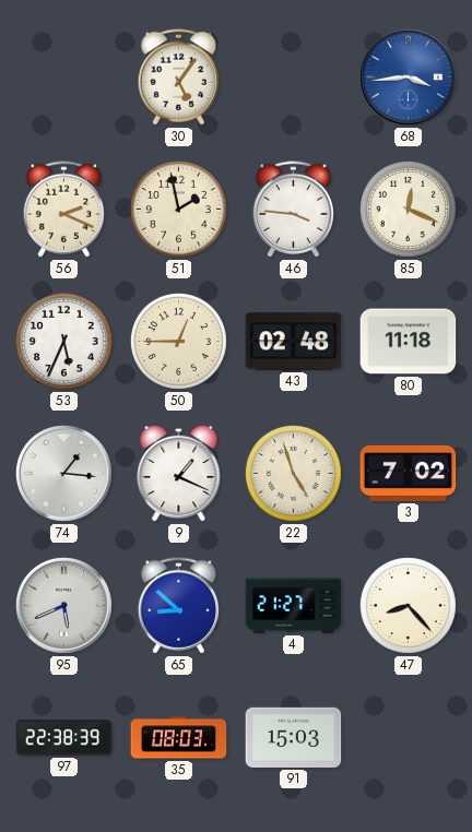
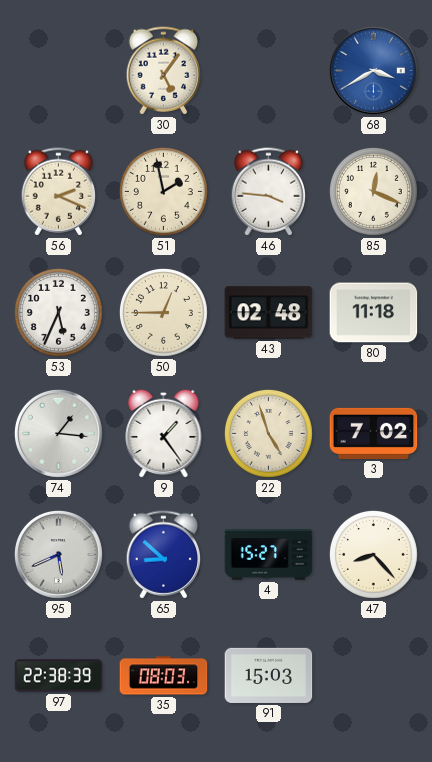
68: 3:44 -> 3:40 (373, 70)
9: 1:19 -> 1:24 (164, 433)
4: 21:27 -> 15:27 (269, 555)
